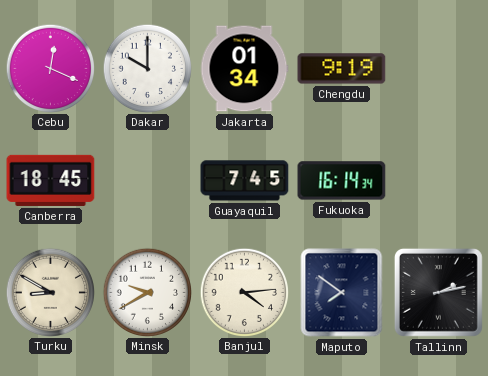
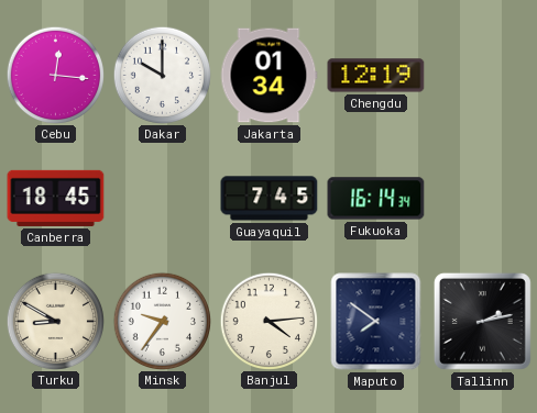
Cebu: 12:19 -> 12:16 (55, 75)
Chengdu: 9:19 -> 12:19 (376, 76)
Minsk: 9:40 -> 9:36 (162, 321)
